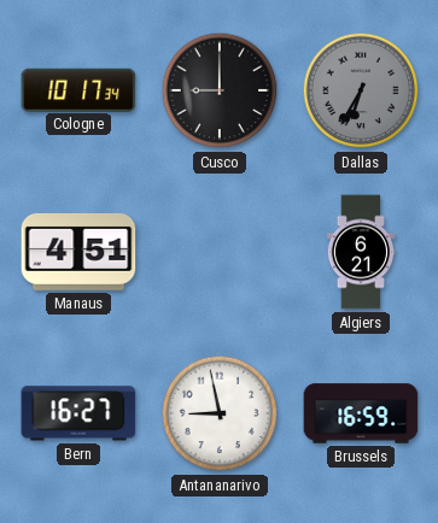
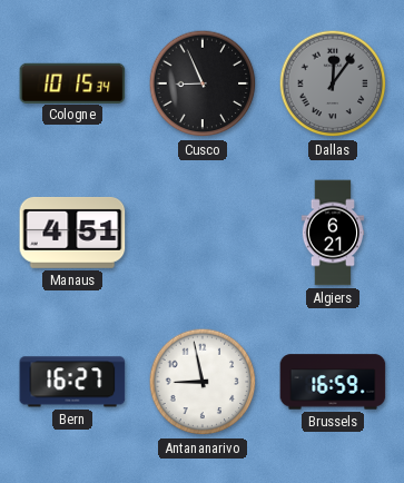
Cologne: 10:17 -> 10:15 (72, 82)
Cusco: 9:00 -> 8:56 (203, 83)
Dallas: 6:35 -> 12:06 (333, 83)
